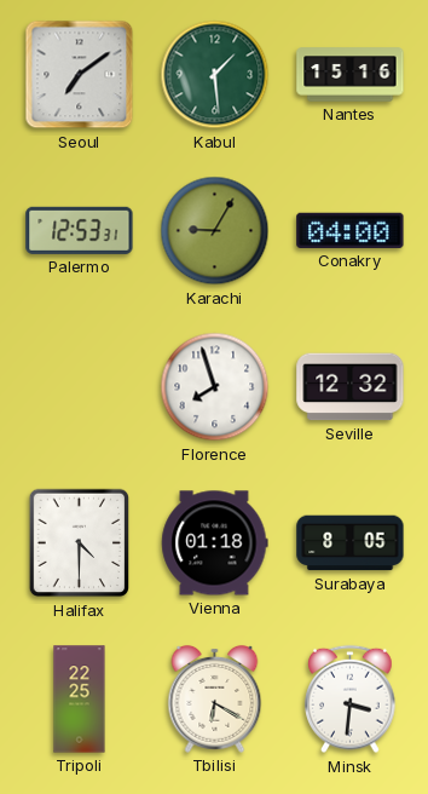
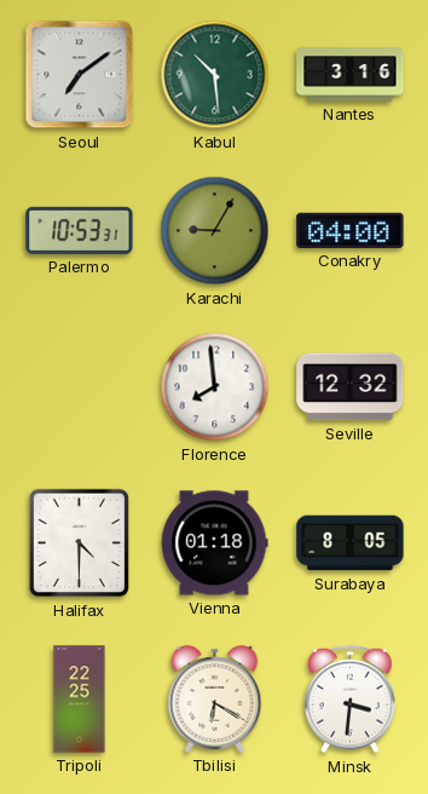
Kabul: 1:29 -> 10:29 (215, 75)
Nantes: 15:16 -> 3:16 (351, 75)
Palermo: 12:53 -> 10:53 (80, 230)
Florence: 7:57 -> 7:59 (215, 387)
